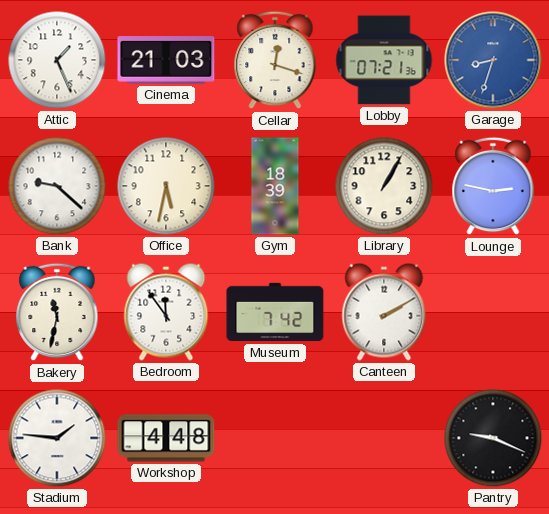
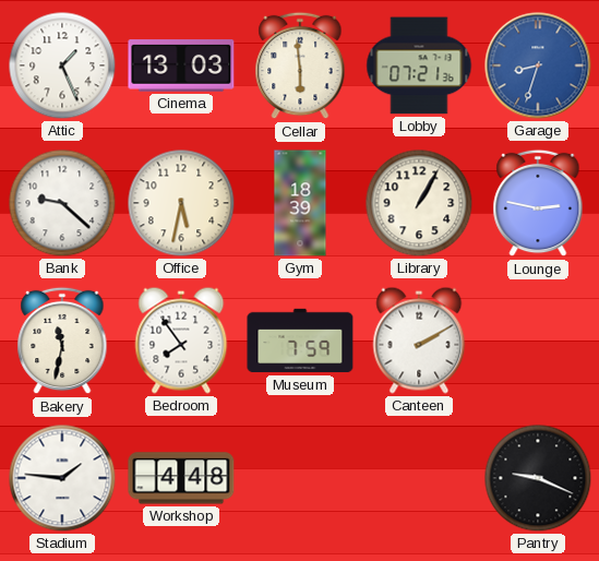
Cinema: 21:03 -> 13:03 (181, 65)
Cellar: 12:18 -> 5:59 (300, 65)
Bedroom: 11:54 -> 7:54 (181, 341)
Museum: 7:42 -> 7:59 (300, 341)
